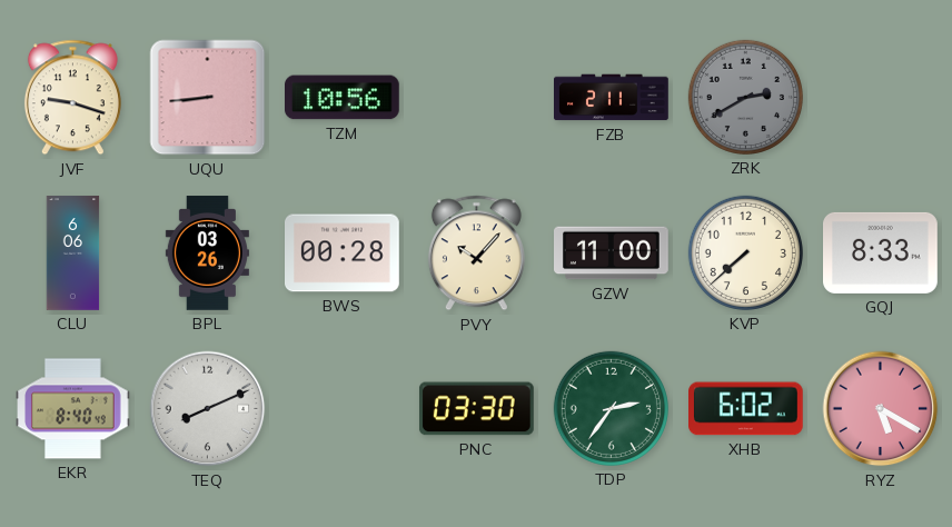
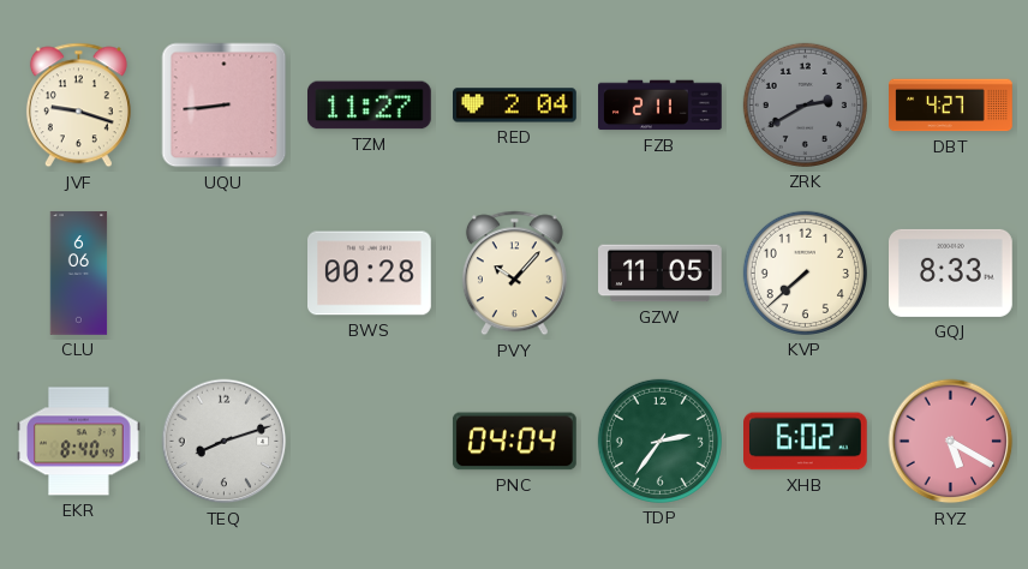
TZM: 10:56 -> 11:27 (370, 106)
RED: none -> 2:04 (515, 106)
DBT: none -> 4:27 (951, 106)
BPL: 03:26 -> none (207, 253)
GZW: 11:00 -> 11:05 (661, 274)
TEQ: 8:11 -> 8:12 (225, 442)
PNC: 03:30 -> 04:04 (514, 442)
